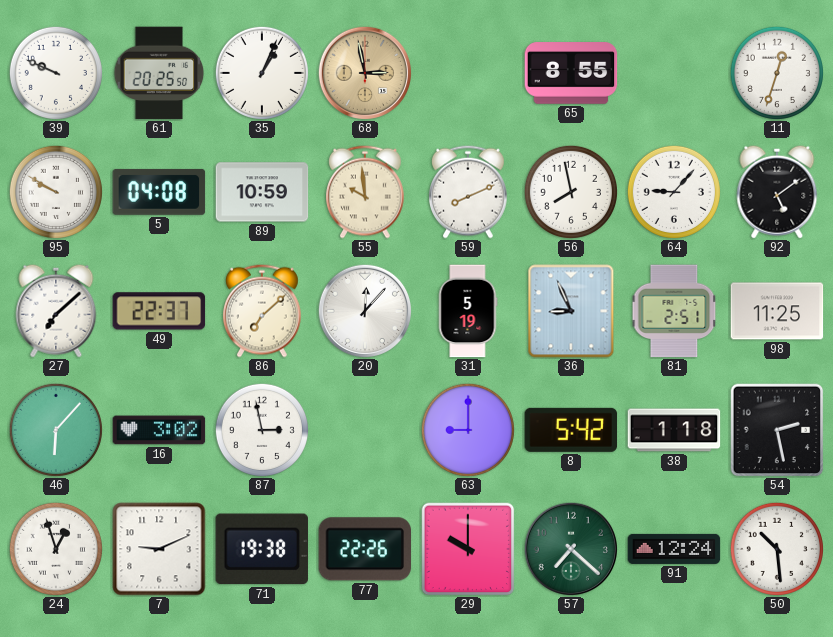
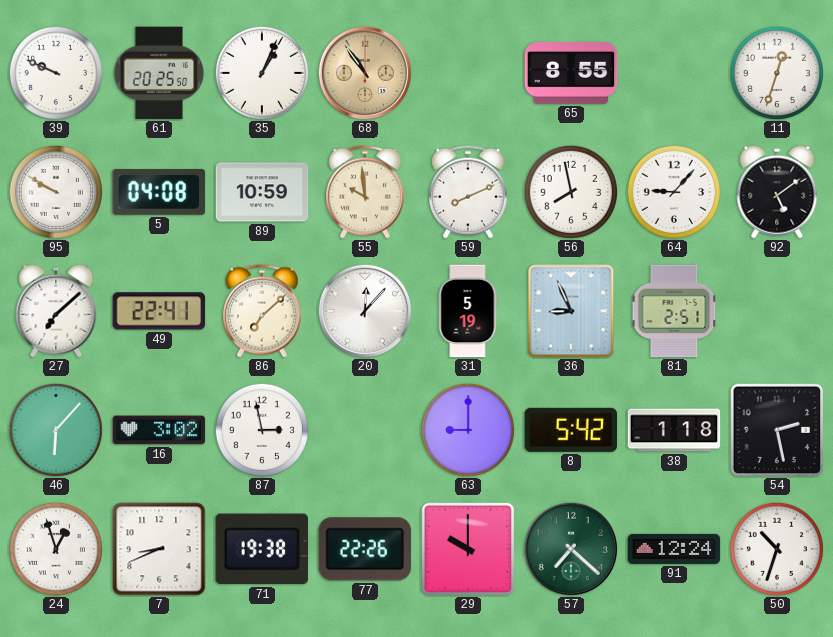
68: 2:58 -> 10:54 (364, 72)
49: 22:37 -> 22:41 (159, 311)
98: 11:25 -> none (777, 311)
7: 9:11 -> 8:41 (159, 549)
50: 10:29 -> 10:33 (777, 549)
